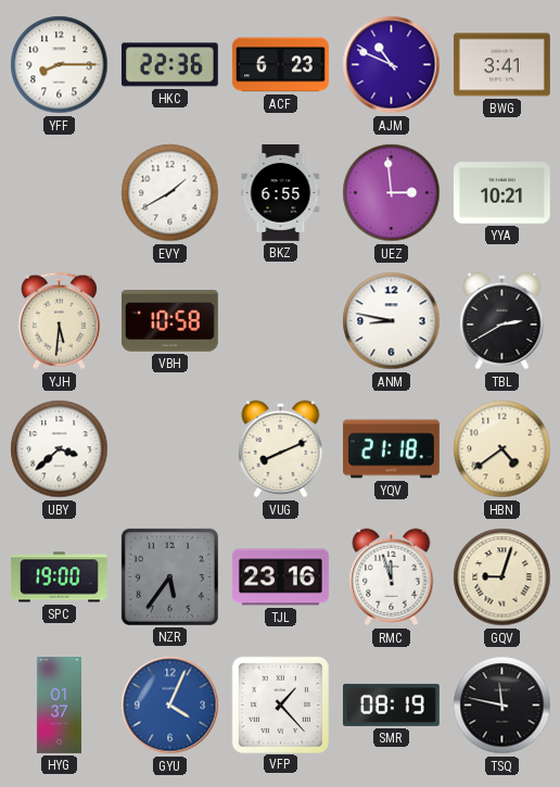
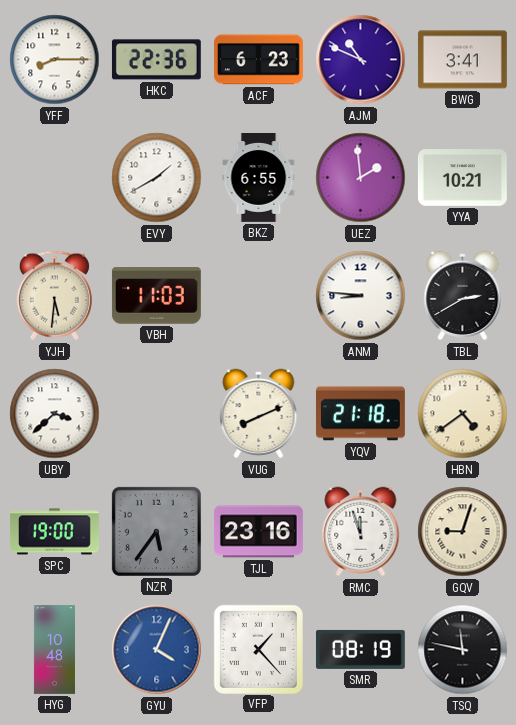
UEZ: 2:59 -> 1:59 (361, 178)
VBH: 10:58 -> 11:03 (156, 296)
ANM: 8:47 -> 8:46 (361, 296)
HYG: 01:37 -> 10:48 (54, 650)
